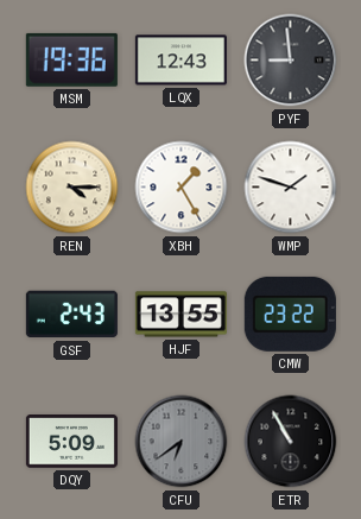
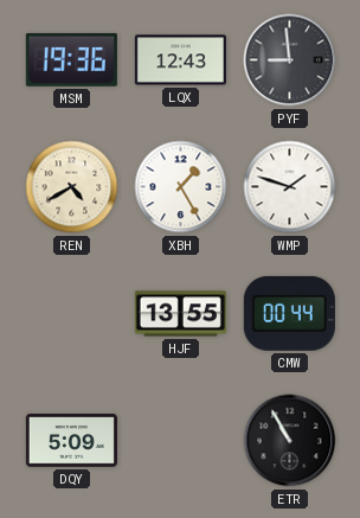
REN: 4:15 -> 4:40 (72, 187)
GSF: 2:43 -> none (71, 315)
CMW: 23:22 -> 00:44 (289, 313)
CFU: 6:39 -> none (182, 442)
